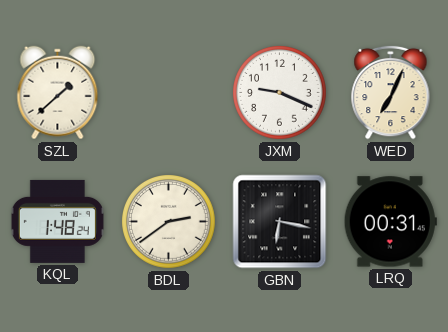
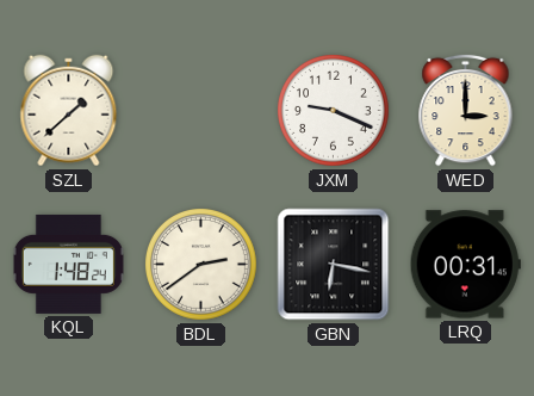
WED: 7:04 -> 3:00 (466, 110)
